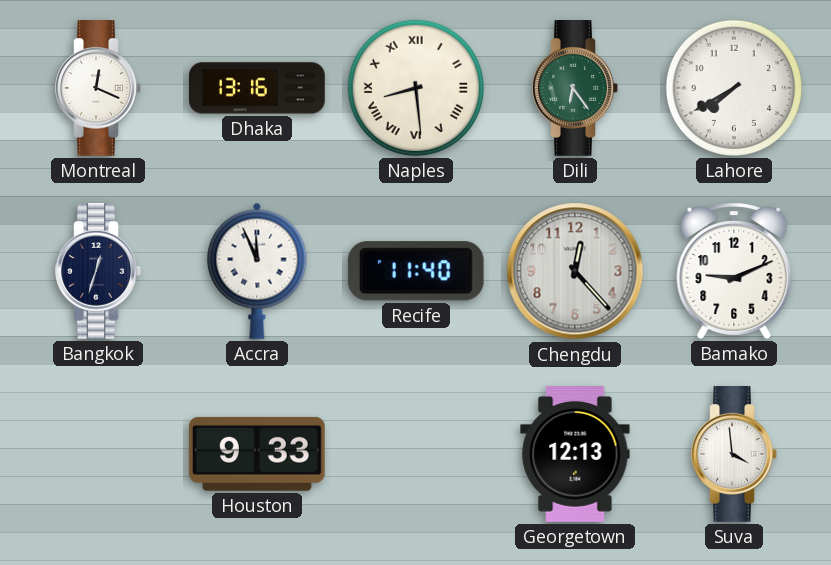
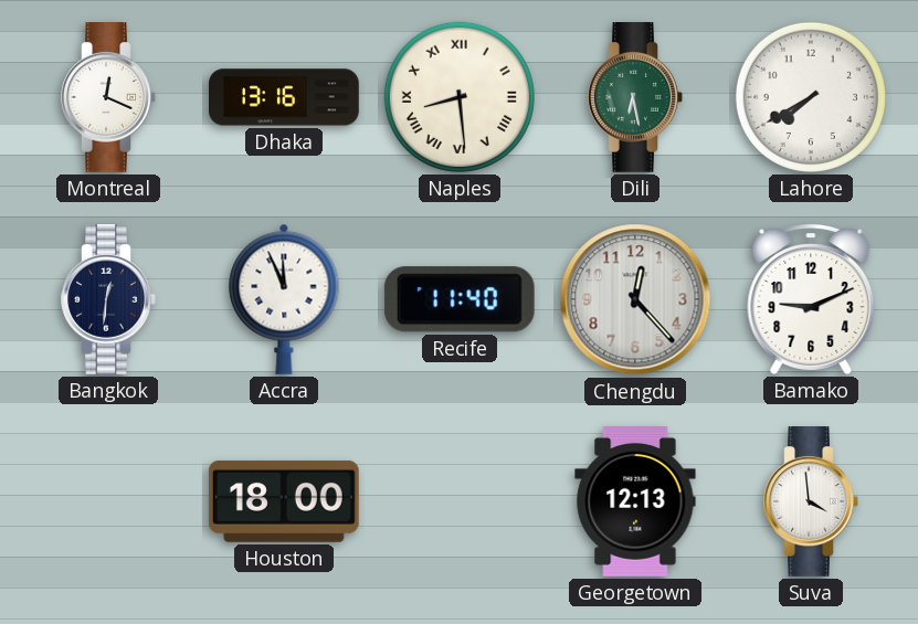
Dili: 6:24 -> 6:28 (635, 98)
Bangkok: 12:33 -> 12:31 (108, 300)
Houston: 9:33 -> 18:00 (284, 501)
